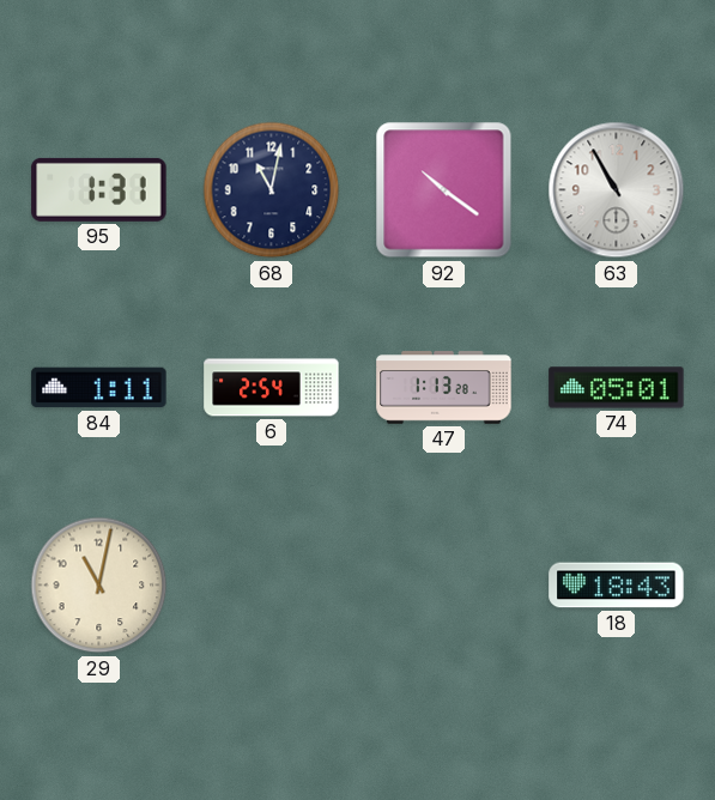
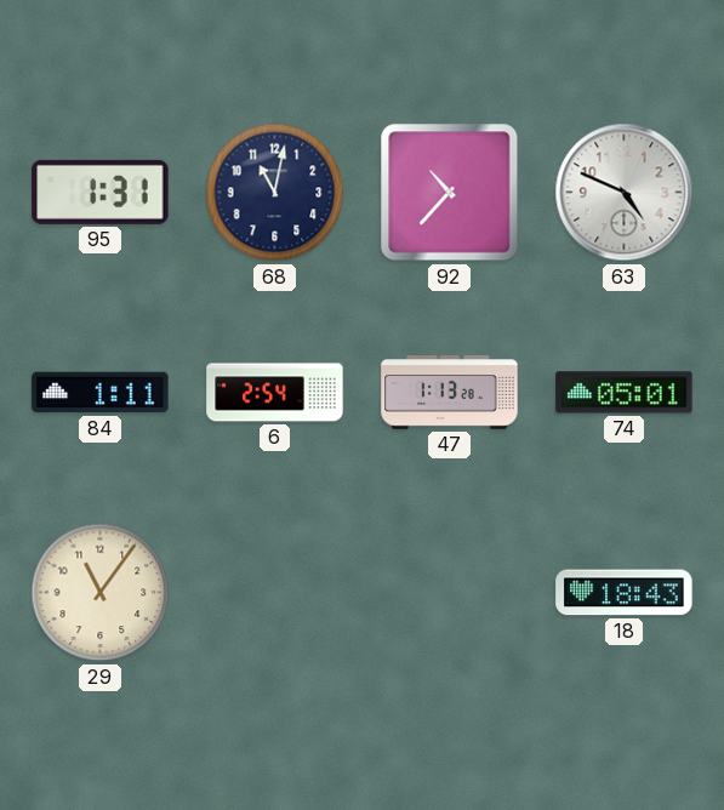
92: 10:21 -> 10:37 (450, 193)
63: 10:55 -> 4:49 (625, 193)
29: 11:02 -> 11:06 (101, 593)
